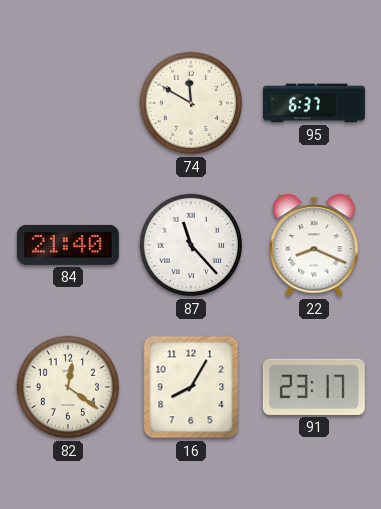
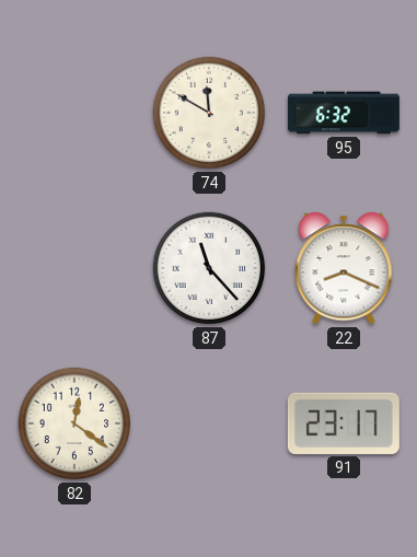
95: 6:37 -> 6:32 (344, 113)
84: 21:40 -> none (68, 245)
16: 8:05 -> none (191, 387)
